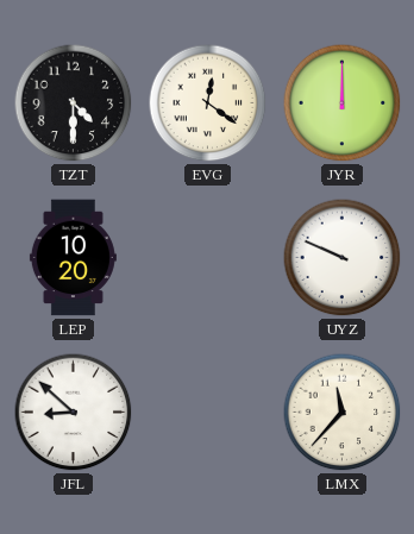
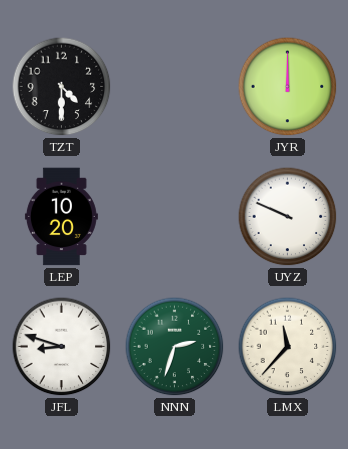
EVG: 12:21 -> none (208, 103)
JFL: 8:52 -> 8:48 (62, 347)
NNN: none -> 2:33 (175, 347)
